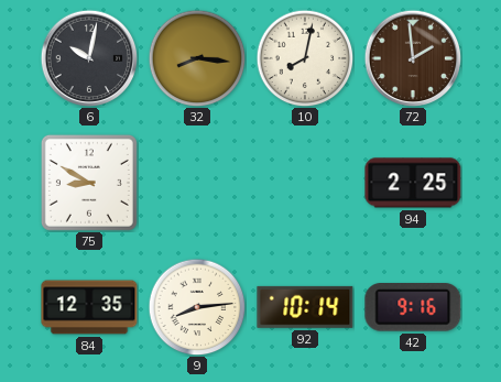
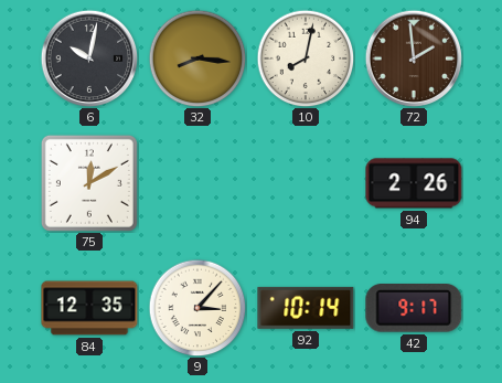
75: 8:50 -> 12:10 (89, 183)
94: 2:25 -> 2:26 (414, 183)
9: 8:14 -> 3:07 (197, 308)
42: 9:16 -> 9:17 (414, 309)
